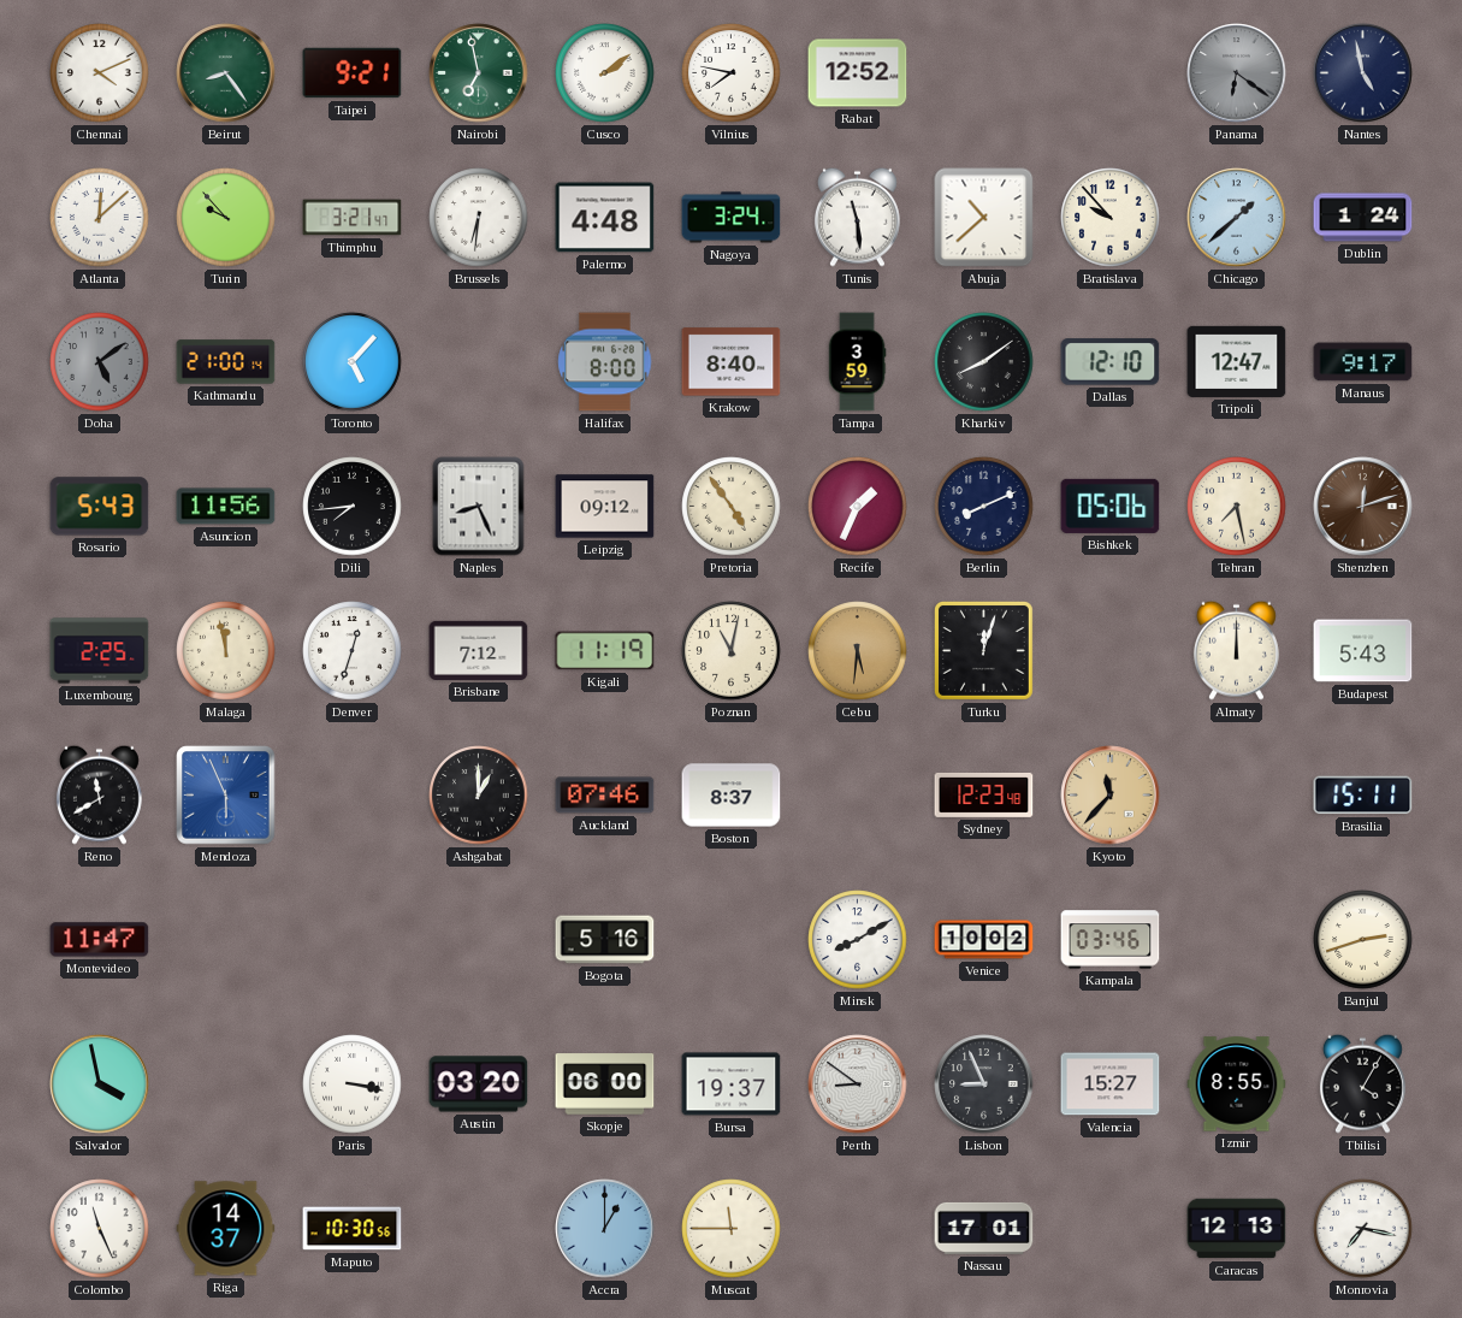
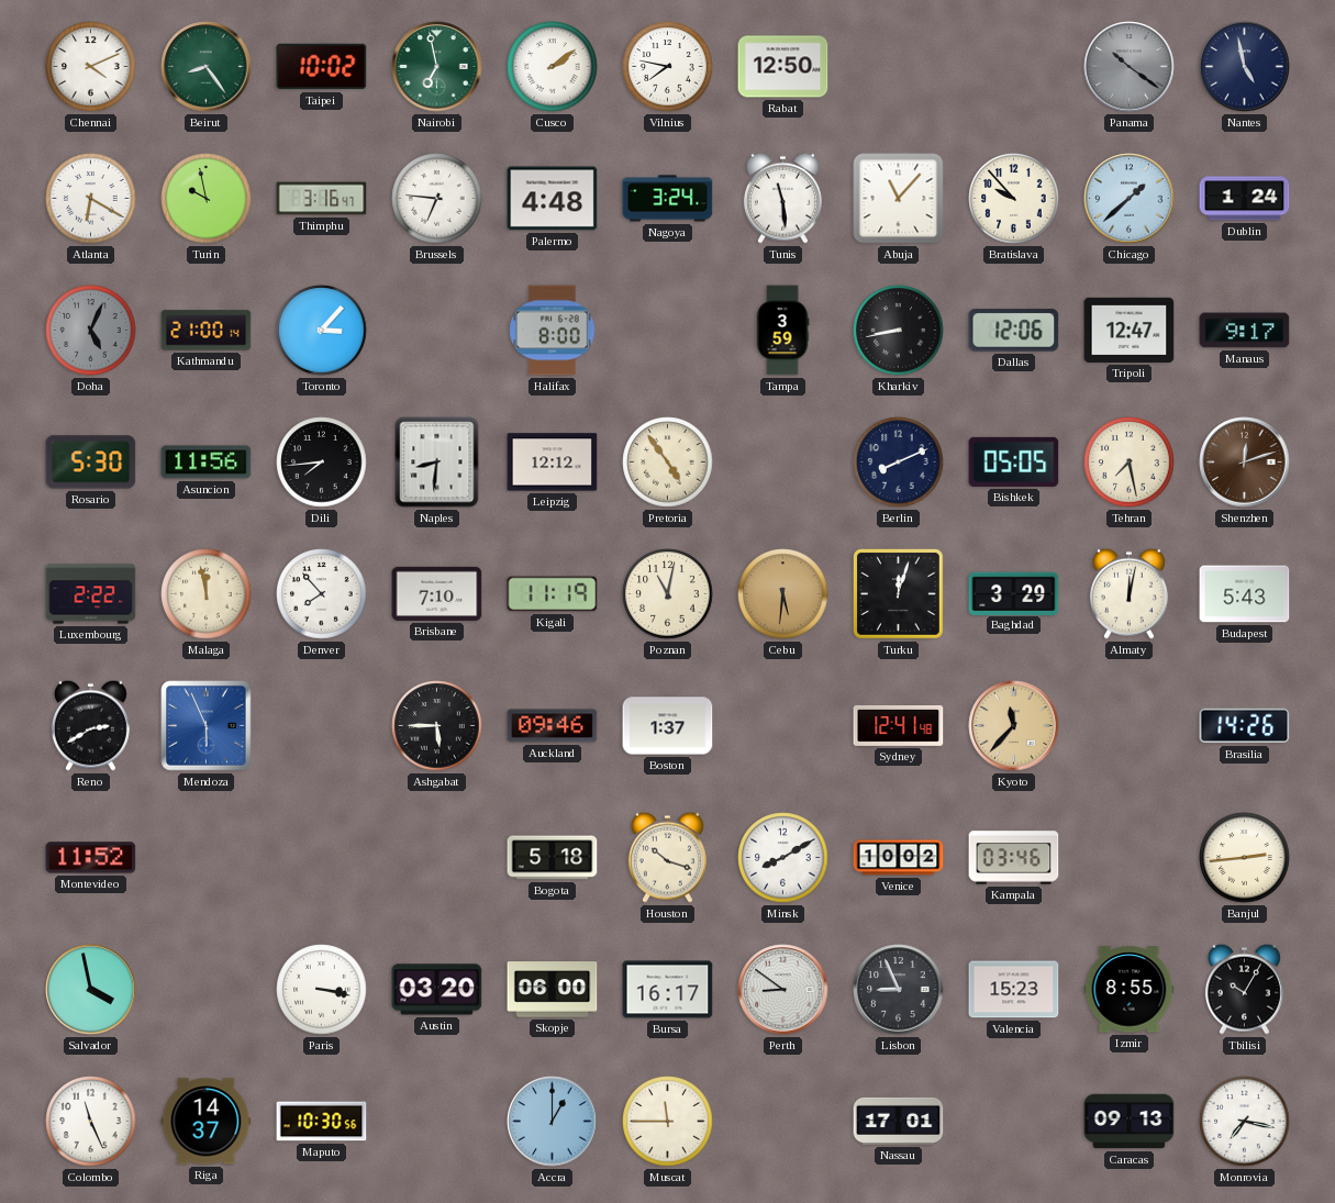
Taipei: 9:21 -> 10:02 (322, 67)
Rabat: 12:52 -> 12:50 (783, 67)
Panama: 6:21 -> 10:21 (1130, 67)
Atlanta: 12:08 -> 6:20 (91, 199)
Turin: 9:53 -> 9:58 (207, 199)
Thimphu: 3:21 -> 3:16 (322, 199)
Brussels: 6:31 -> 6:46 (437, 199)
Abuja: 10:38 -> 11:07 (899, 199)
Doha: 5:09 -> 5:04 (91, 331)
Toronto: 5:07 -> 3:07 (322, 331)
Krakow: 8:40 -> none (732, 362)
Kharkiv: 8:09 -> 8:43 (899, 331)
Dallas: 12:10 -> 12:06 (1014, 331)
Rosario: 5:43 -> 5:30 (91, 463)
Naples: 8:26 -> 8:31 (437, 463)
Leipzig: 09:12 -> 12:12 (553, 463)
Recife: 1:34 -> none (858, 507)
Bishkek: 05:06 -> 05:05 (1014, 461)
Luxembourg: 2:25 -> 2:22 (91, 594)
Denver: 12:33 -> 7:53 (322, 594)
Brisbane: 7:12 -> 7:10 (437, 593)
Baghdad: none -> 3:29 (1014, 593)
Almaty: 12:00 -> 12:02 (1128, 593)
Reno: 11:40 -> 2:40 (90, 725)
Ashgabat: 1:00 -> 5:45 (437, 726)
Auckland: 07:46 -> 09:46 (553, 726)
Boston: 8:37 -> 1:37 (668, 726)
Sydney: 12:23 -> 12:41 (899, 725)
Brasilia: 15:11 -> 14:26 (1245, 726)
Montevideo: 11:47 -> 11:52 (91, 858)
Bogota: 5:16 -> 5:18 (553, 858)
Houston: none -> 10:18 (667, 857)
Banjul: 2:42 -> 2:44 (1245, 858)
Bursa: 19:37 -> 16:17 (668, 990)
Valencia: 15:27 -> 15:23 (1014, 990)
Tbilisi: 4:05 -> 10:05 (1244, 989)
Caracas: 12:13 -> 09:13 (1130, 1122)
